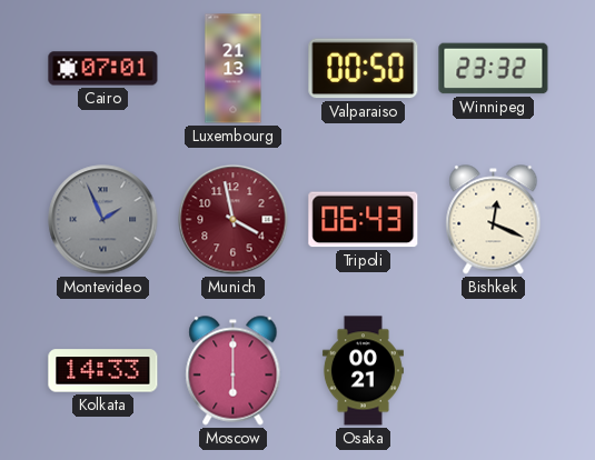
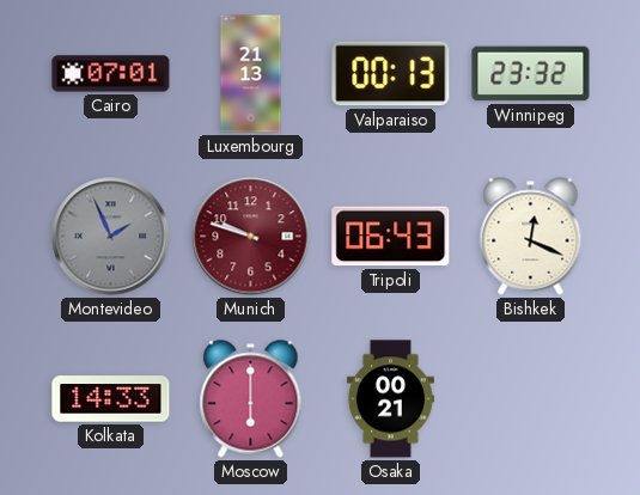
Valparaiso: 00:50 -> 00:13 (391, 74)
Munich: 3:58 -> 9:48 (251, 237)
